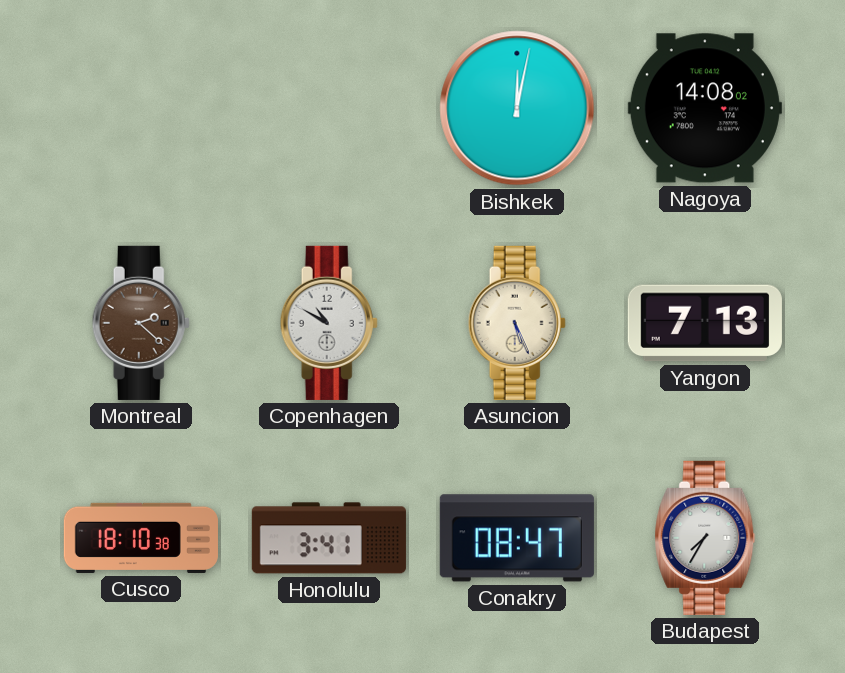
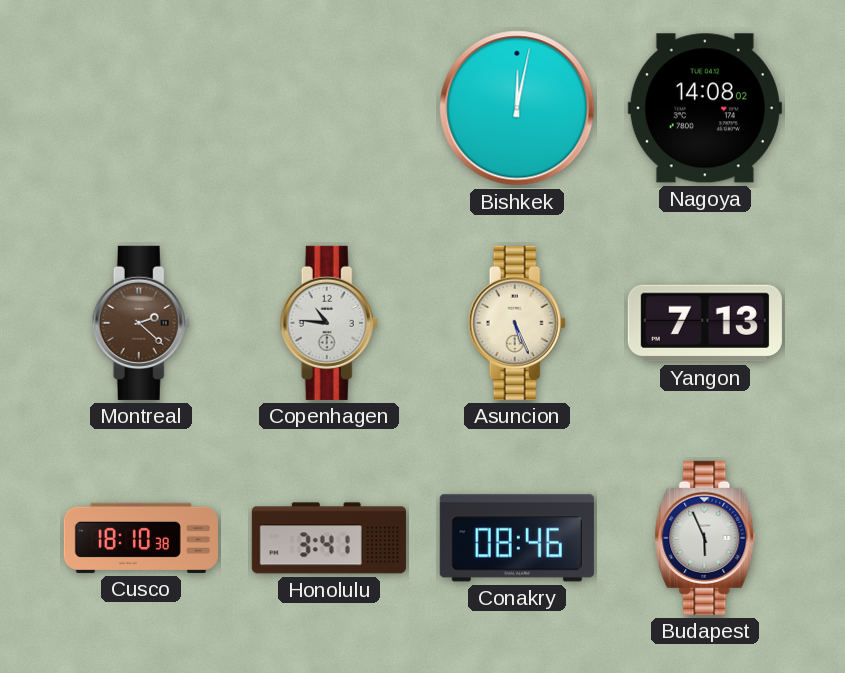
Copenhagen: 10:50 -> 10:46 (329, 323)
Conakry: 08:47 -> 08:46 (517, 538)
Budapest: 7:35 -> 5:56 (705, 538)
